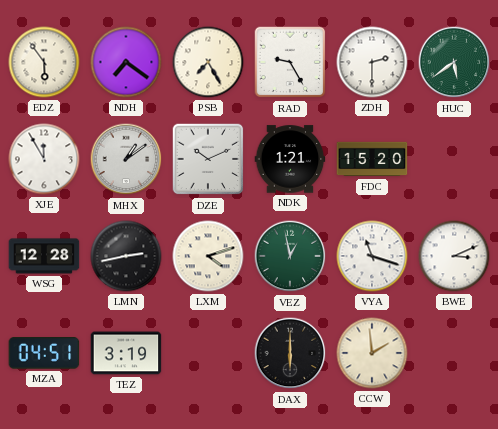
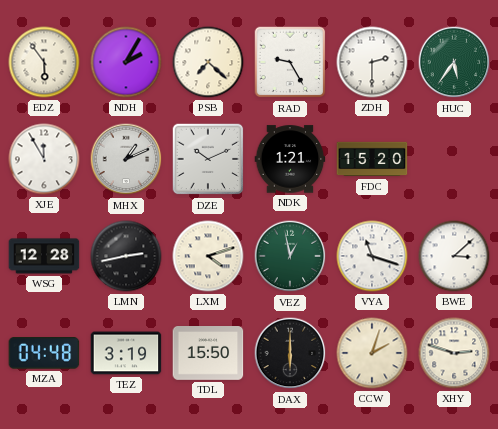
NDH: 7:21 -> 2:05 (126, 62)
PSB: 7:25 -> 7:22 (208, 62)
HUC: 5:39 -> 5:36 (454, 62)
MHX: 1:09 -> 1:11 (126, 159)
BWE: 3:11 -> 3:08 (454, 256)
MZA: 04:51 -> 04:48 (44, 353)
TDL: none -> 15:50 (208, 354)
CCW: 1:59 -> 2:03 (372, 353)
XHY: none -> 2:48 (454, 353)
